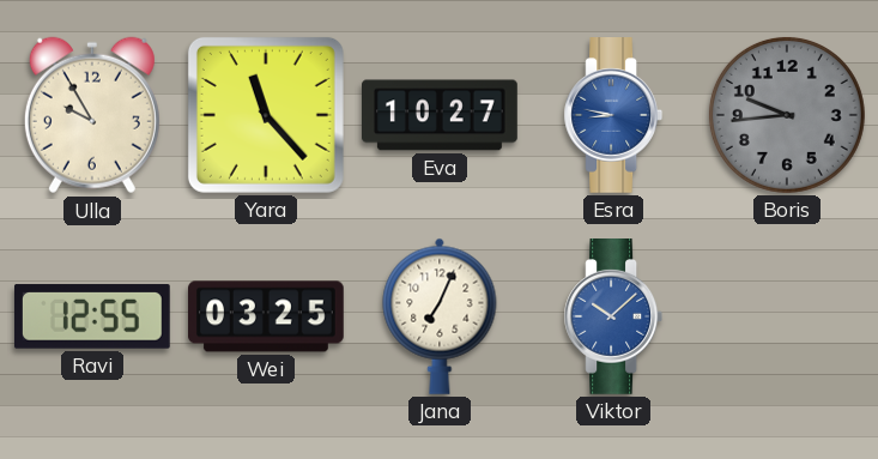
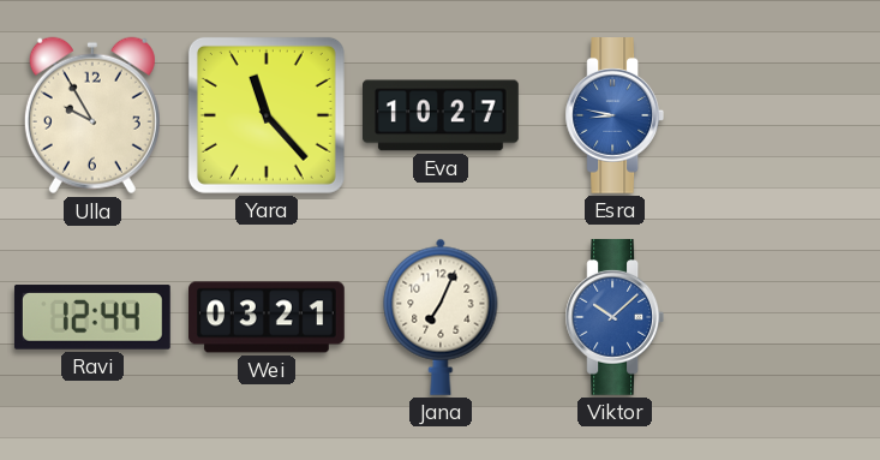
Boris: 9:44 -> none (787, 115)
Ravi: 12:55 -> 12:44 (92, 317)
Wei: 03:25 -> 03:21 (268, 317)
